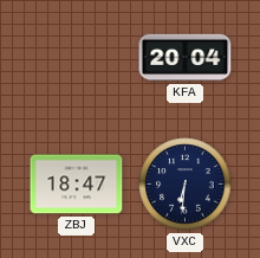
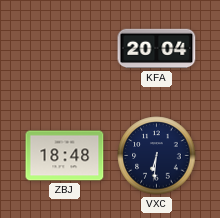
ZBJ: 18:47 -> 18:48 (65, 156)
